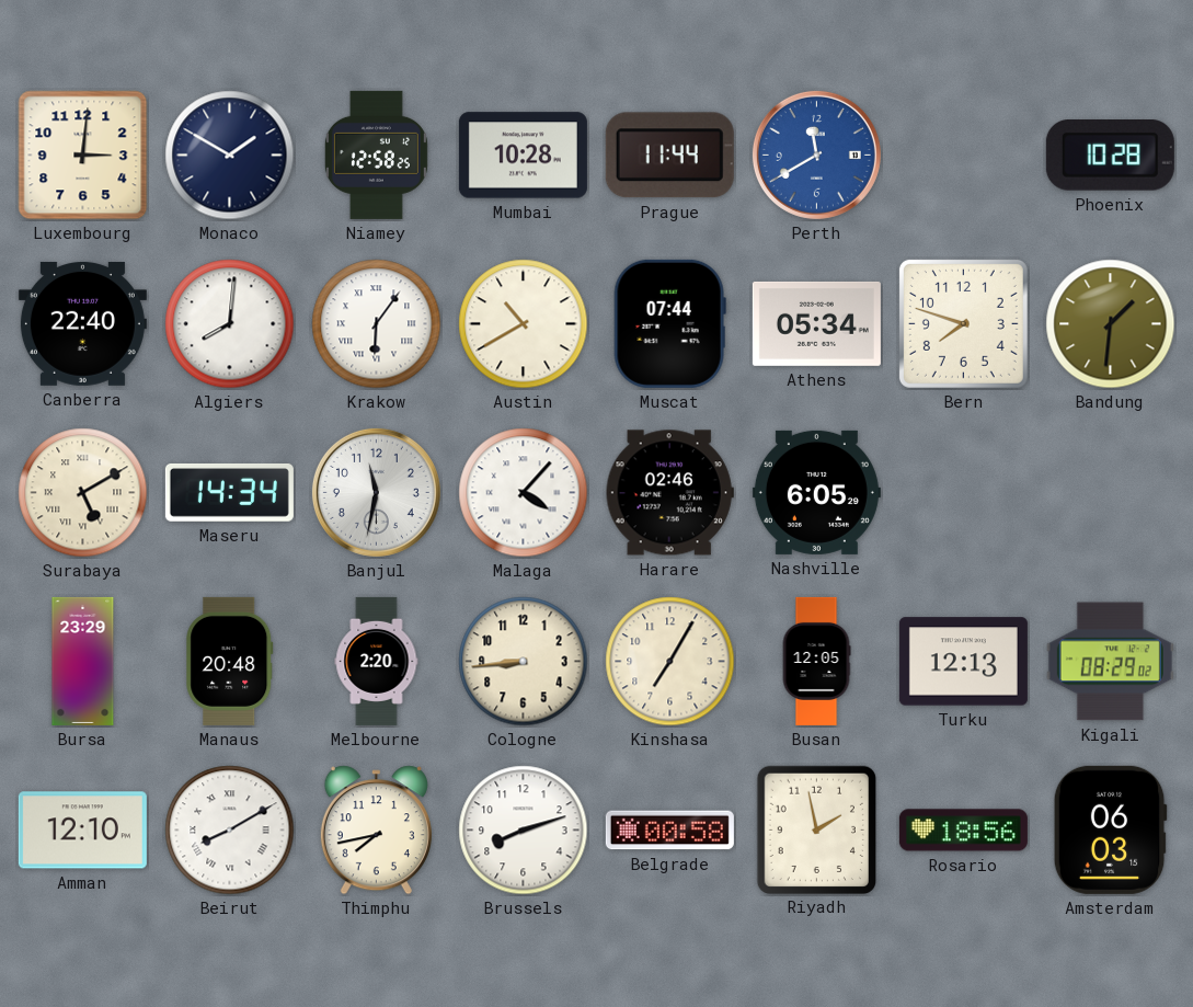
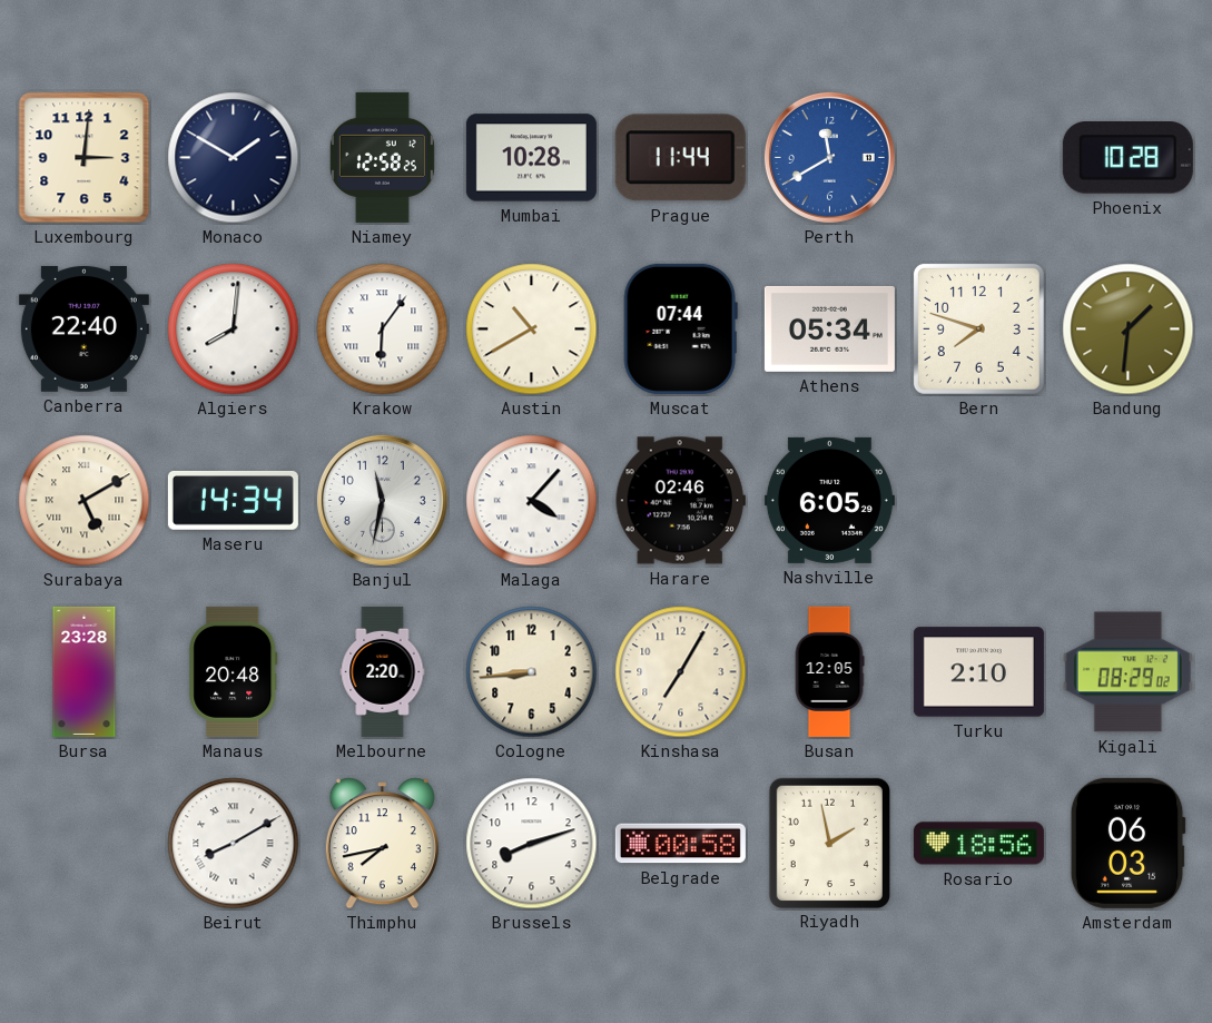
Bursa: 23:29 -> 23:28 (85, 671)
Turku: 12:13 -> 2:10 (978, 672)
Amman: 12:10 -> none (82, 831)
